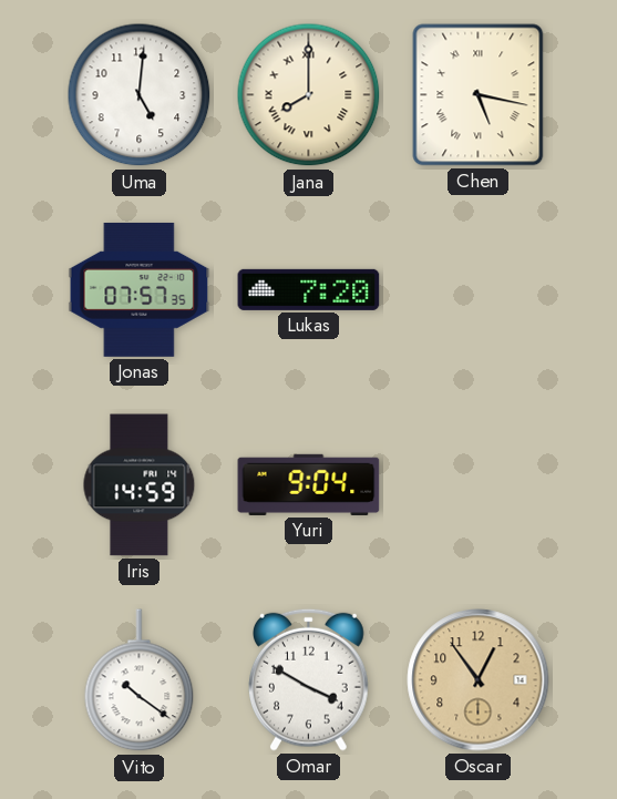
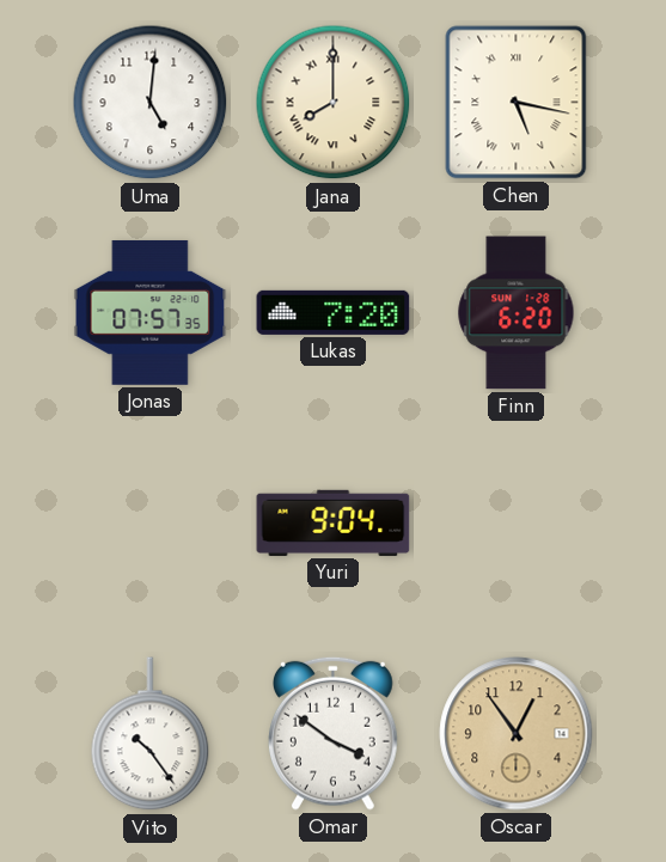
Finn: none -> 6:20 (517, 313)
Iris: 14:59 -> none (140, 485)
Vito: 10:21 -> 10:24 (151, 734)
Omar: 3:50 -> 3:51 (334, 733)
